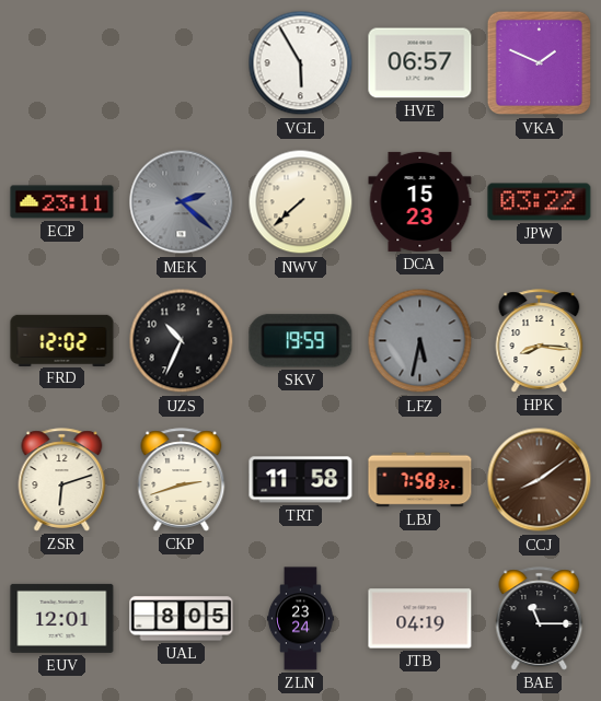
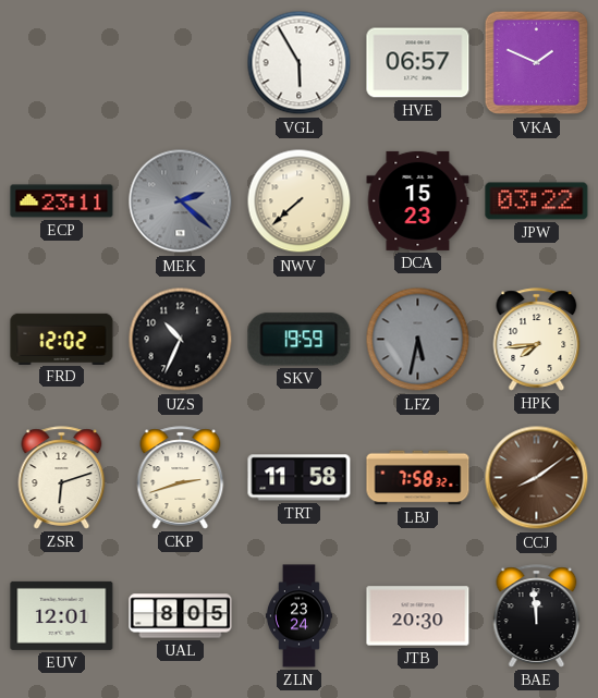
HPK: 8:16 -> 7:44 (537, 340)
JTB: 04:19 -> 20:30 (418, 616)
BAE: 11:15 -> 11:59 (537, 616)
